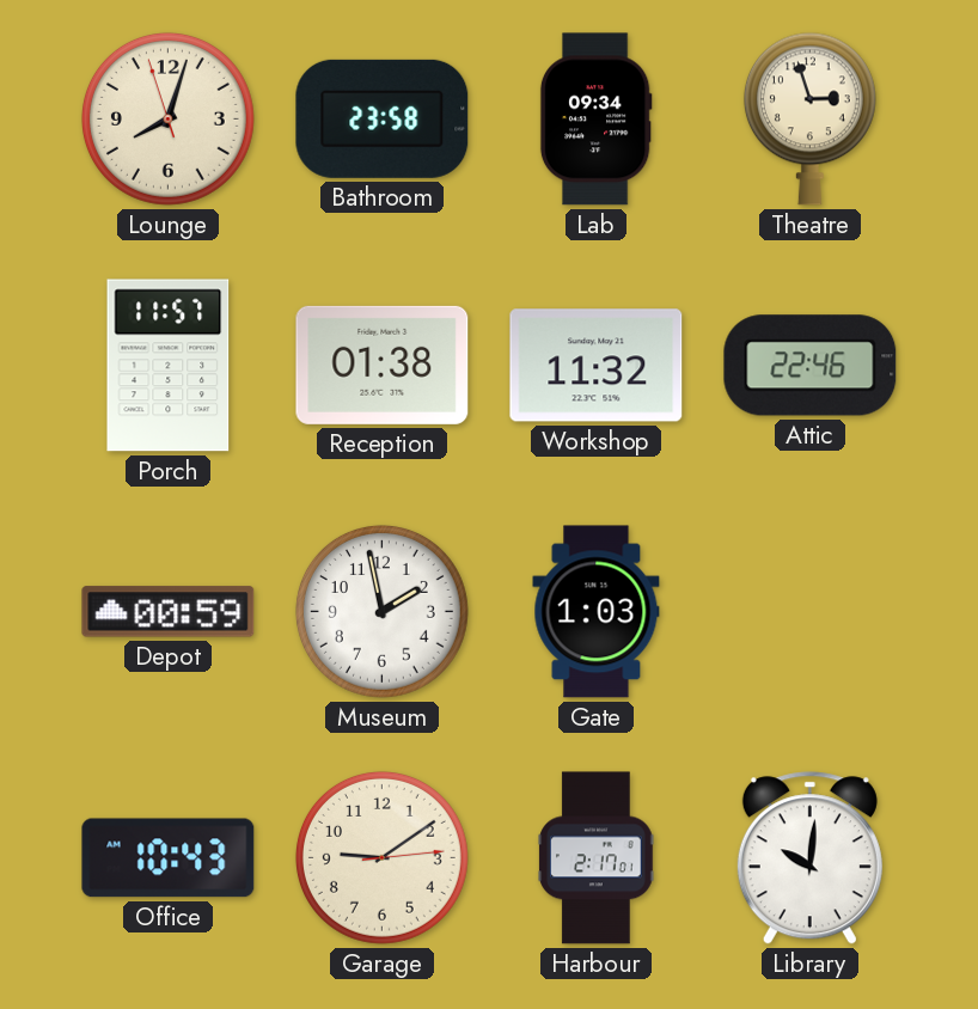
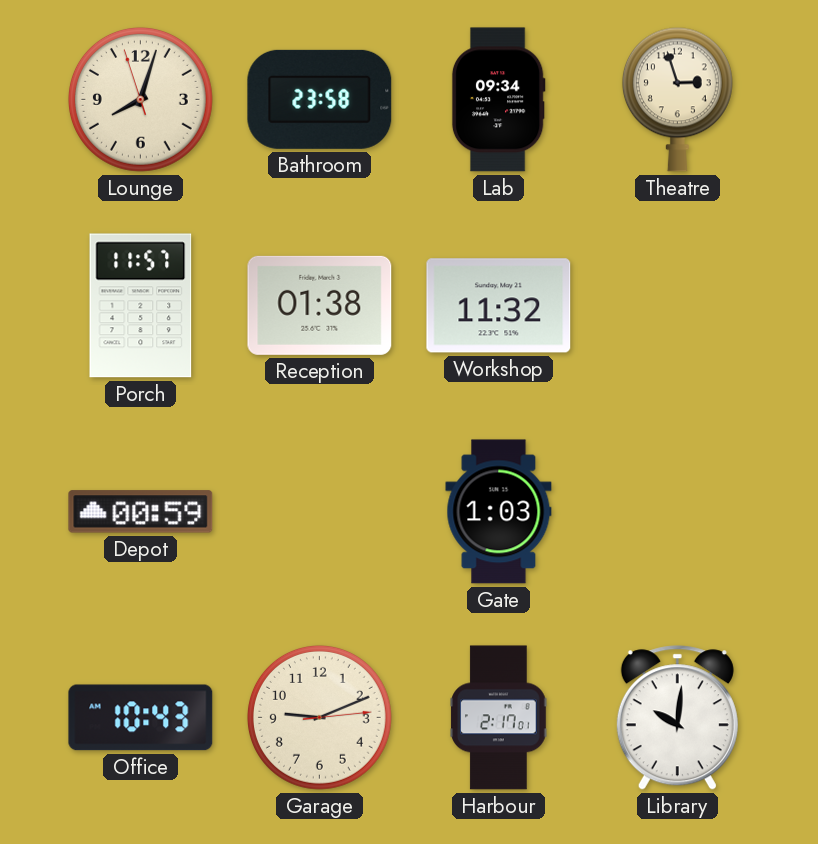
Attic: 22:46 -> none (811, 366)
Museum: 1:58 -> none (381, 611)
Garage: 9:09 -> 9:11 (319, 717)
